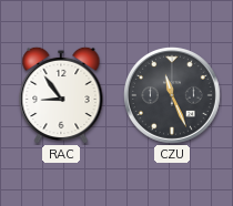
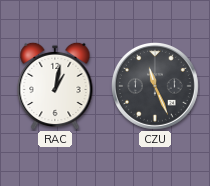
RAC: 8:54 -> 1:02 (55, 86)
